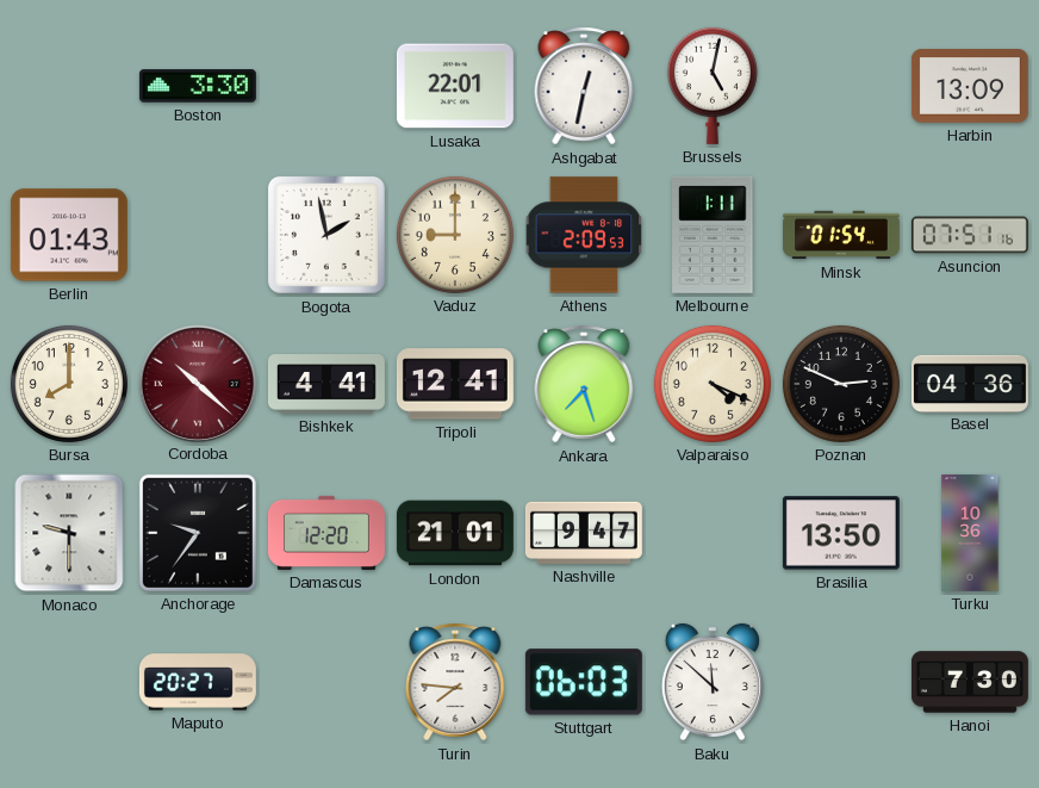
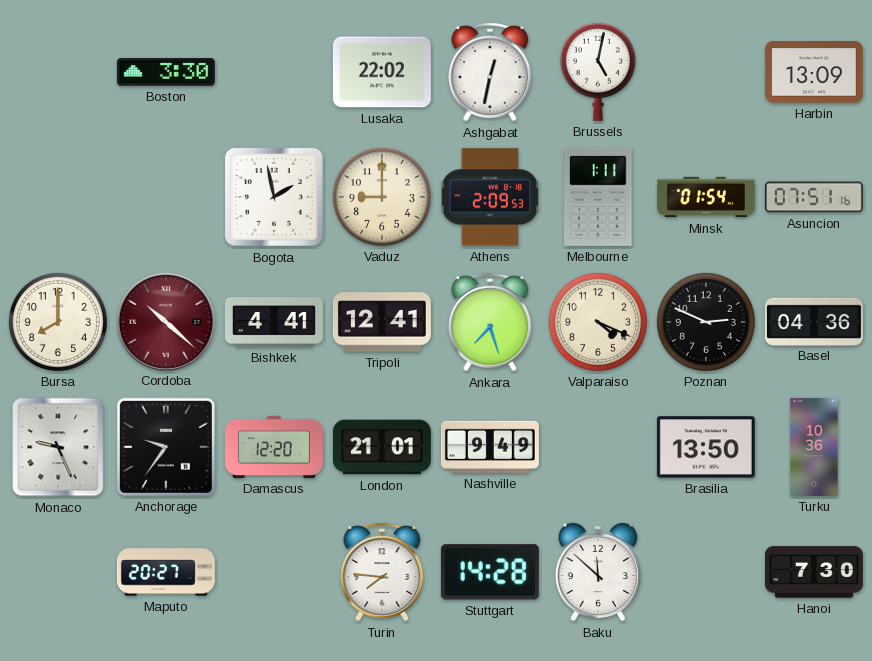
Lusaka: 22:01 -> 22:02 (382, 72)
Berlin: 01:43 -> none (69, 235)
Monaco: 9:30 -> 9:26 (58, 447)
Nashville: 9:47 -> 9:49 (490, 447)
Stuttgart: 06:03 -> 14:28 (490, 572)
